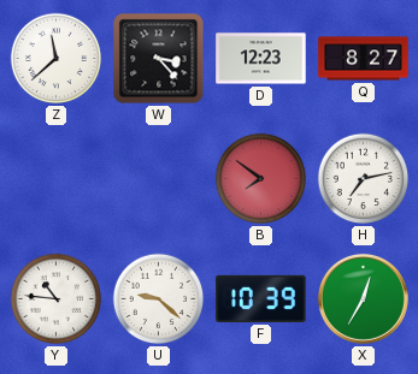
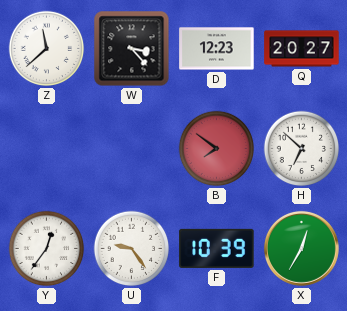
Q: 8:27 -> 20:27 (302, 49)
H: 7:13 -> 6:52 (302, 149)
Y: 10:46 -> 12:36 (47, 249)
U: 9:22 -> 9:24 (132, 249)
